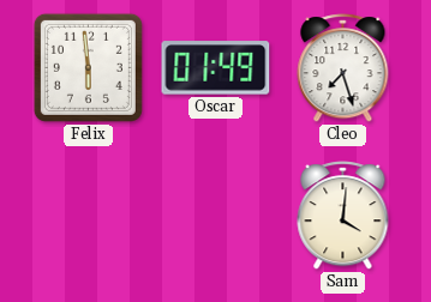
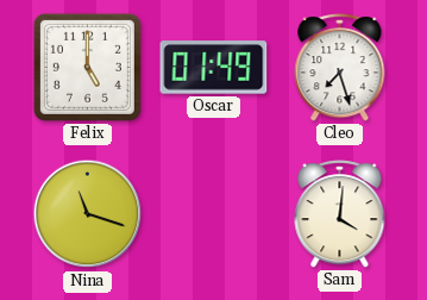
Felix: 5:59 -> 5:00 (87, 67)
Nina: none -> 11:18 (88, 214)
